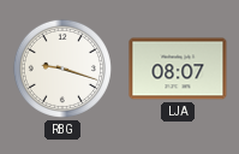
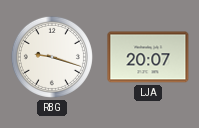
LJA: 08:07 -> 20:07 (148, 57)
